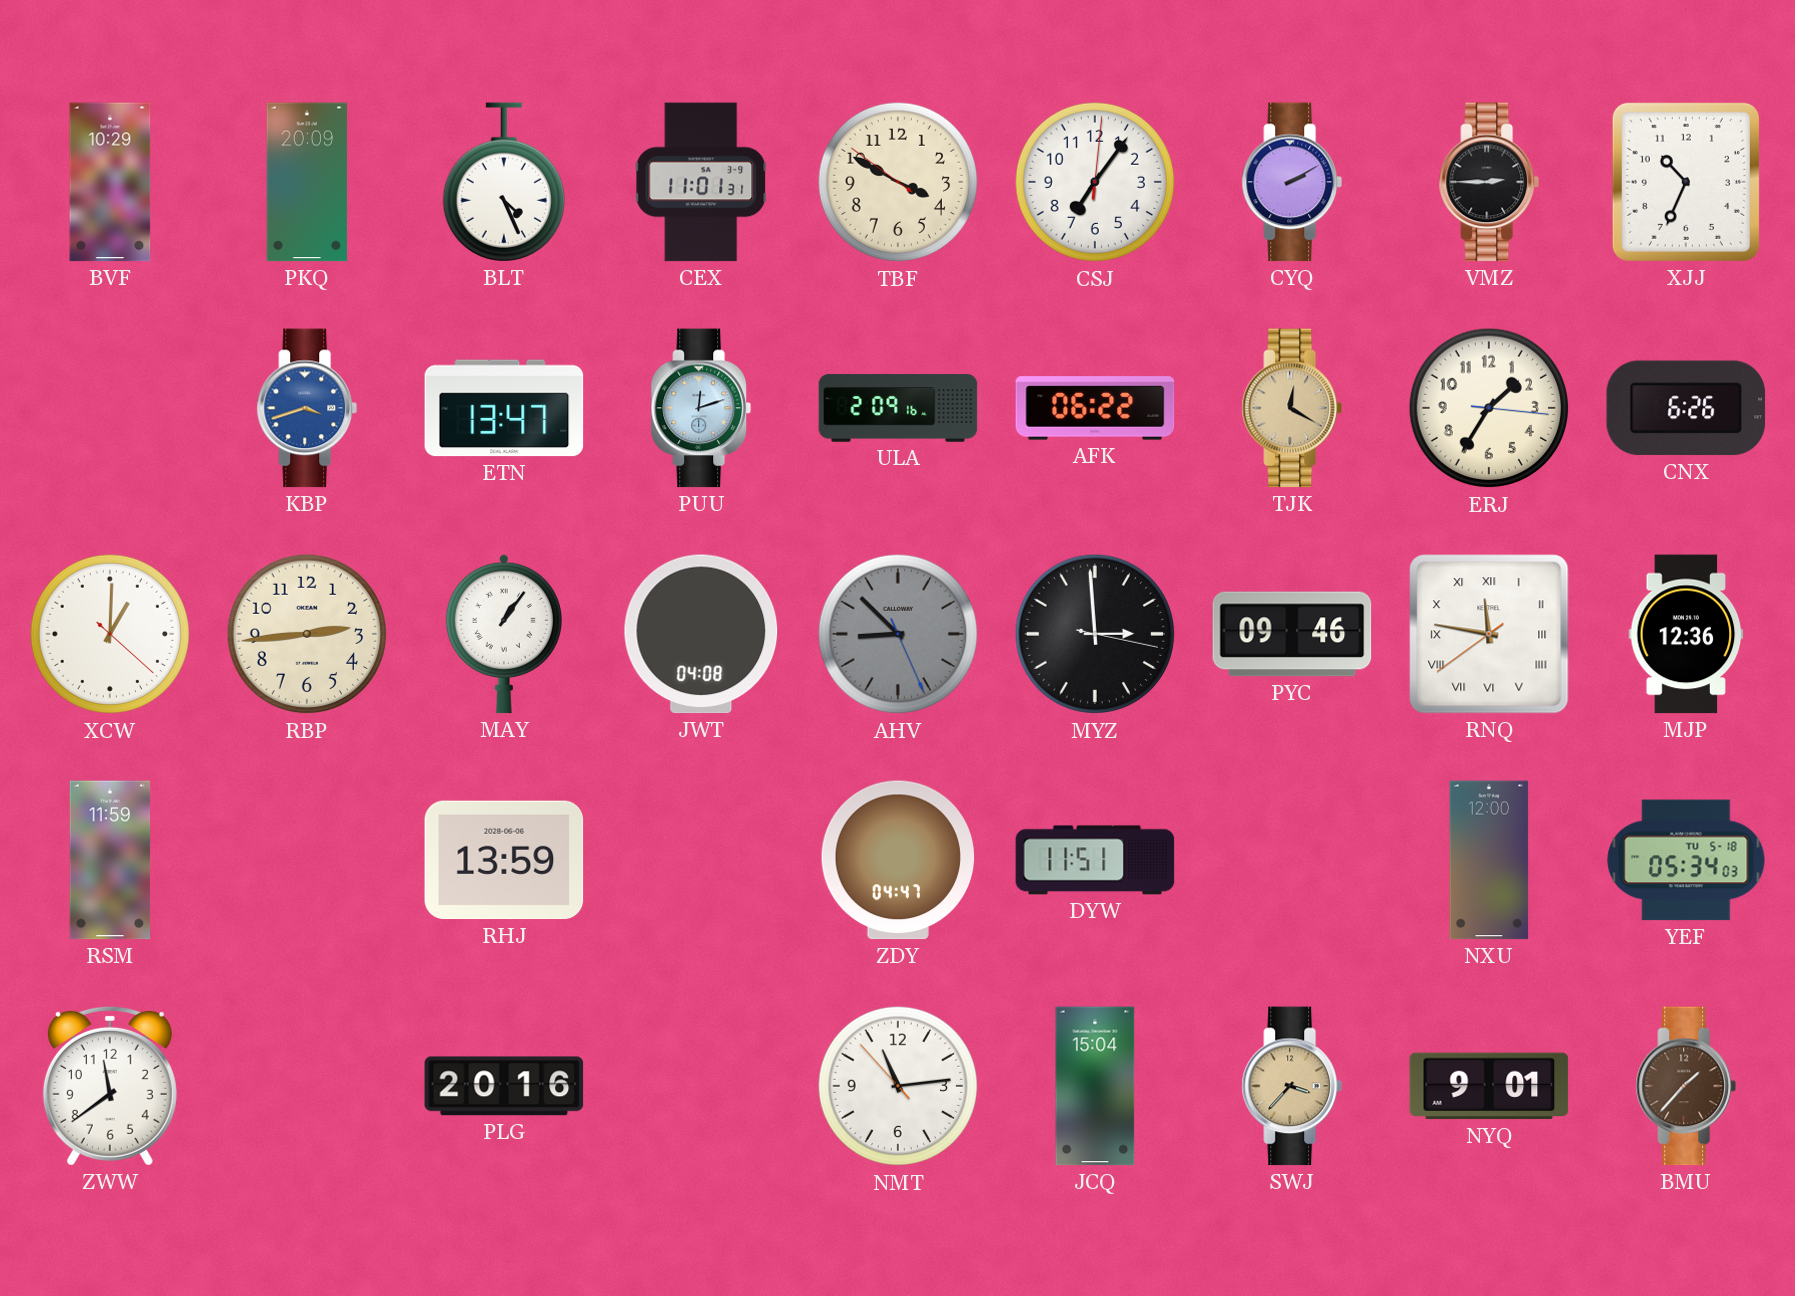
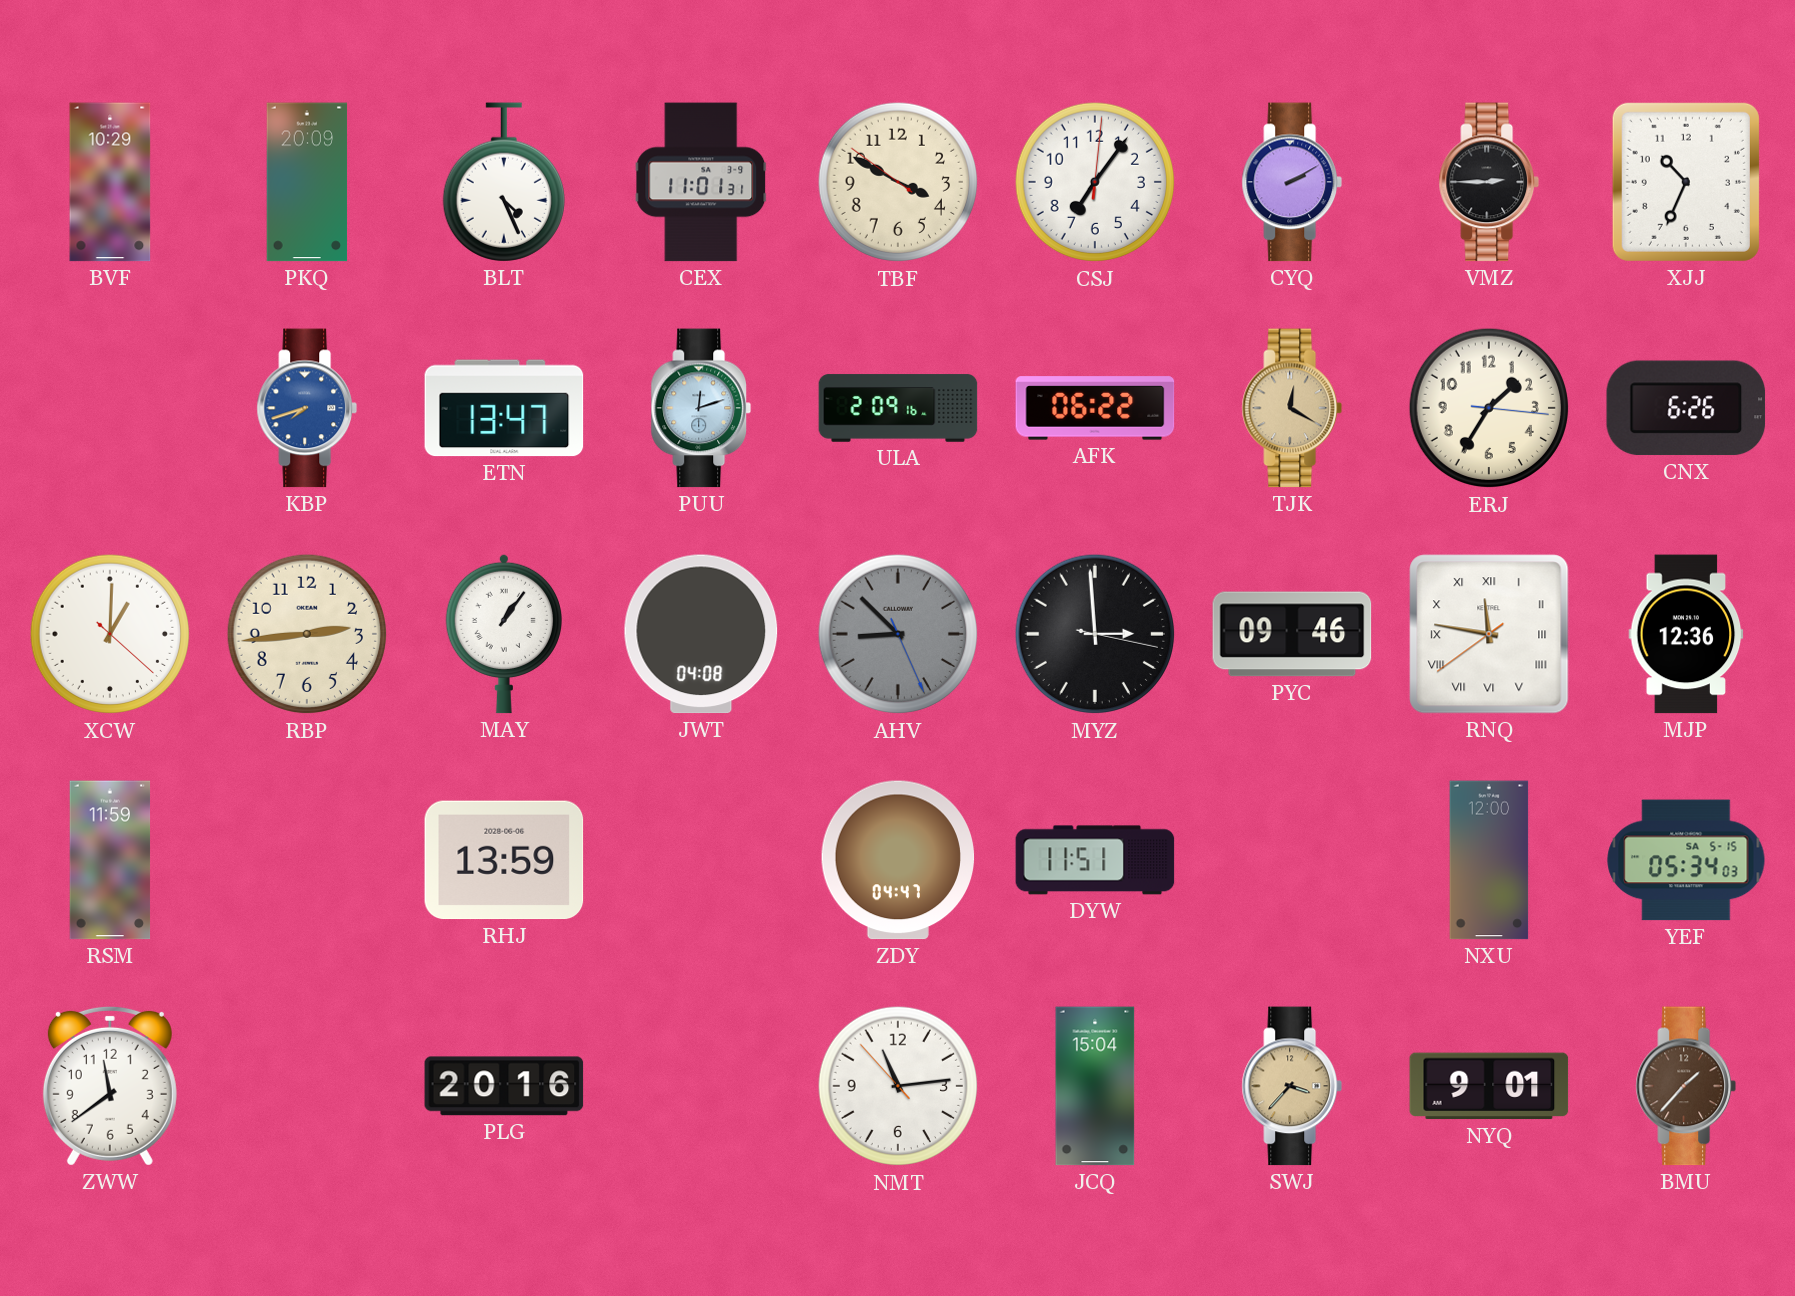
KBP: 3:42 -> 7:42 (307, 408)
YEF date: TU 5-18 -> SA 5-15 (1686, 860)
